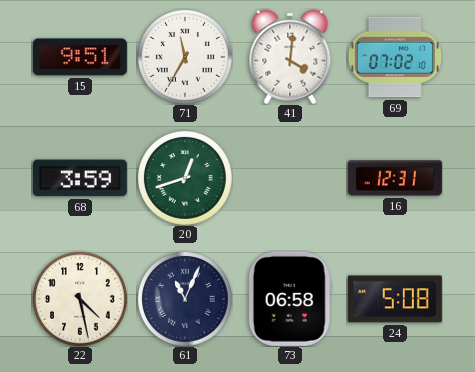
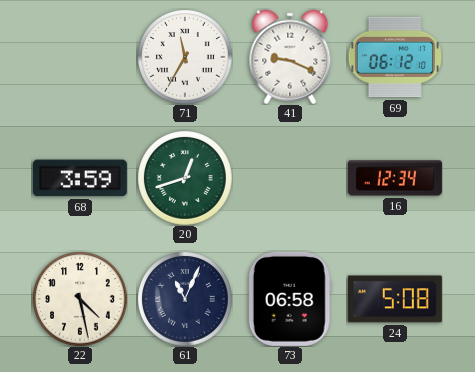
15: 9:51 -> none (80, 57)
41: 4:01 -> 9:19 (290, 57)
69: 07:02 -> 06:12 (395, 57)
16: 12:31 -> 12:34 (395, 178)
